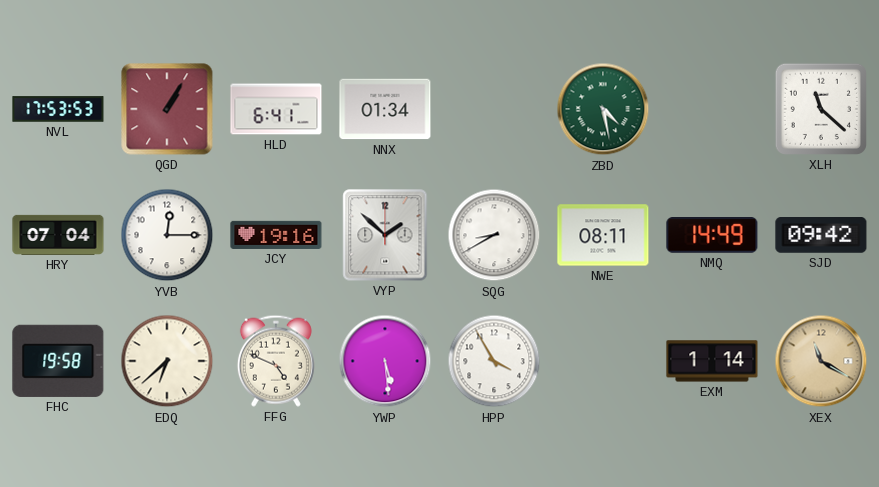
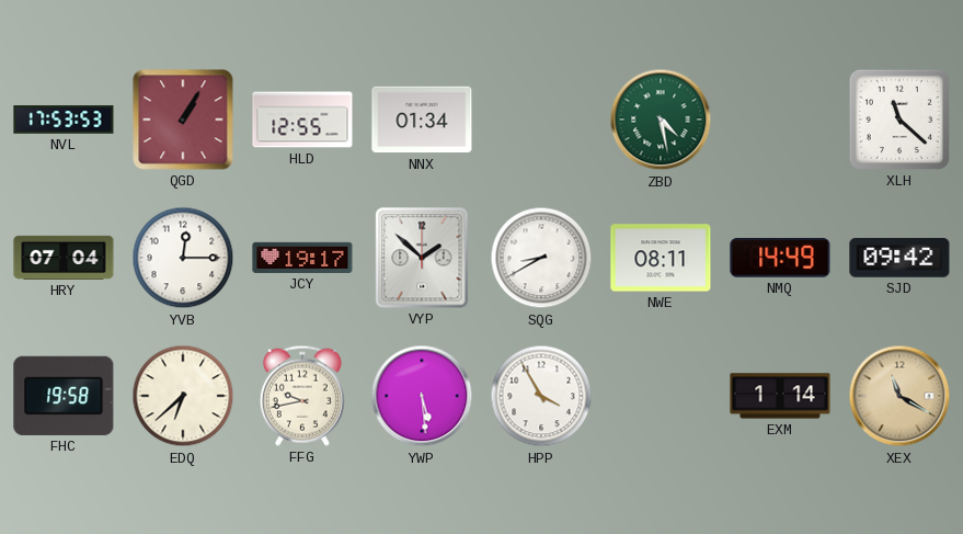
HLD: 6:41 -> 12:55 (302, 120)
JCY: 19:16 -> 19:17 (302, 258)
FFG: 4:49 -> 9:43 (302, 396)
